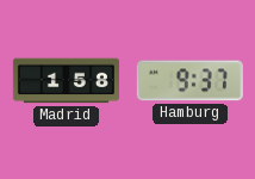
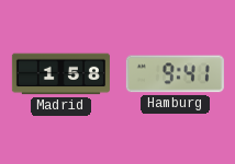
Hamburg: 9:37 -> 9:41 (175, 74)
